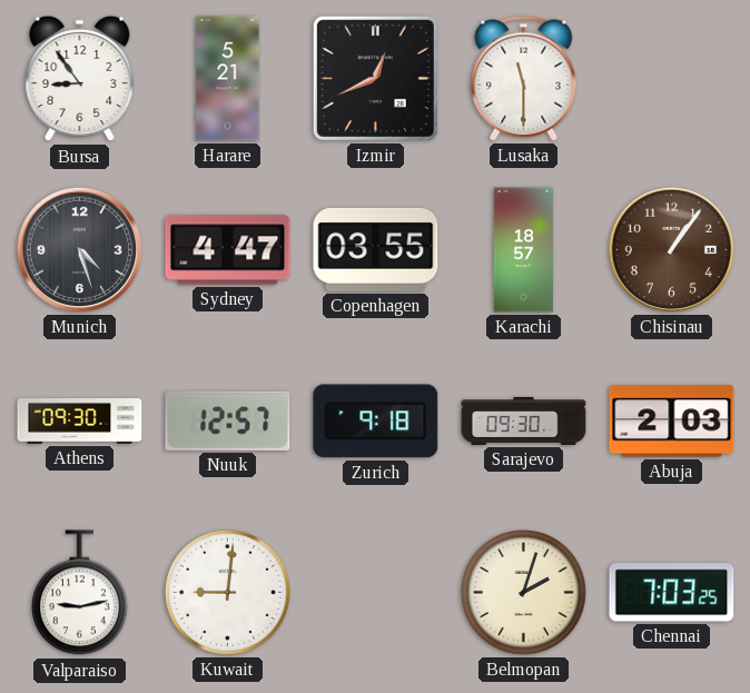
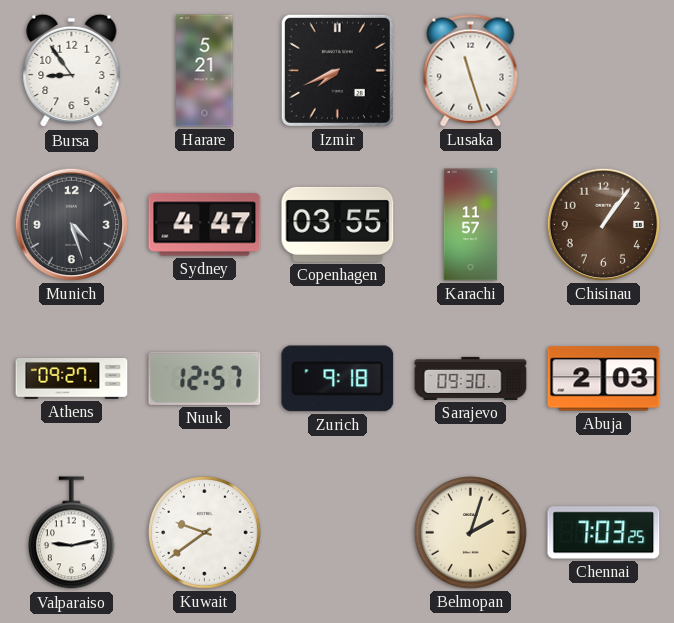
Izmir: 12:41 -> 7:41 (337, 70)
Lusaka: 11:30 -> 11:27 (471, 71)
Karachi: 18:57 -> 11:57 (470, 225)
Athens: 09:30 -> 09:27 (72, 379)
Kuwait: 9:01 -> 9:39 (205, 533)
